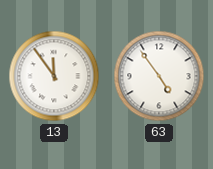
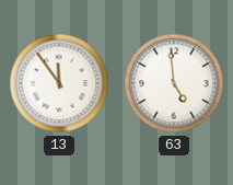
63: 4:54 -> 4:59 (174, 83)
